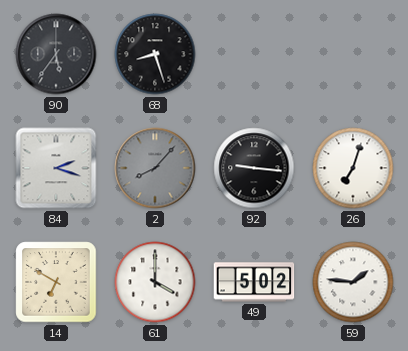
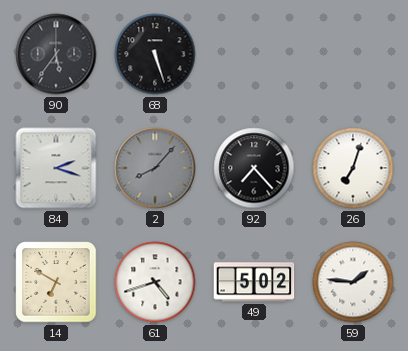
68: 8:27 -> 5:27 (155, 54)
92: 9:16 -> 7:23 (254, 168)
61: 4:00 -> 4:42 (155, 282)
